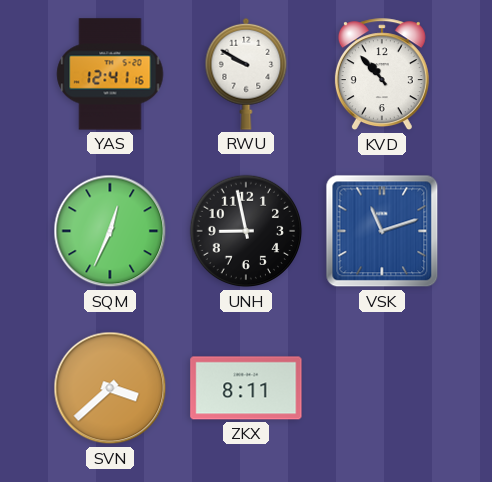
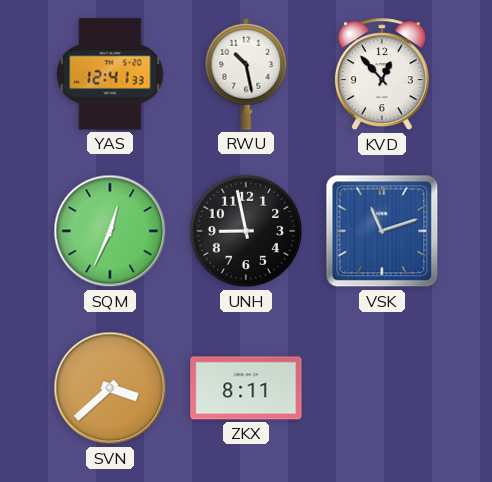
YAS: 12:41:16 -> 12:41:33 (110, 74)
RWU: 9:50 -> 10:28 (246, 74)
KVD: 10:53 -> 12:53 (382, 75)
